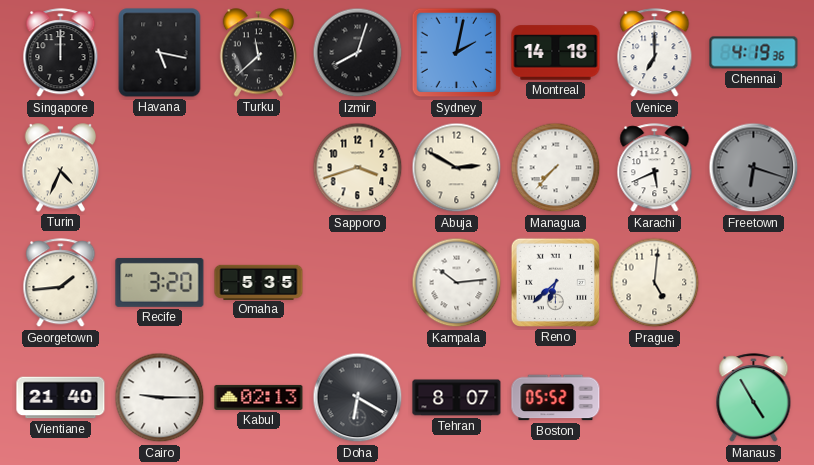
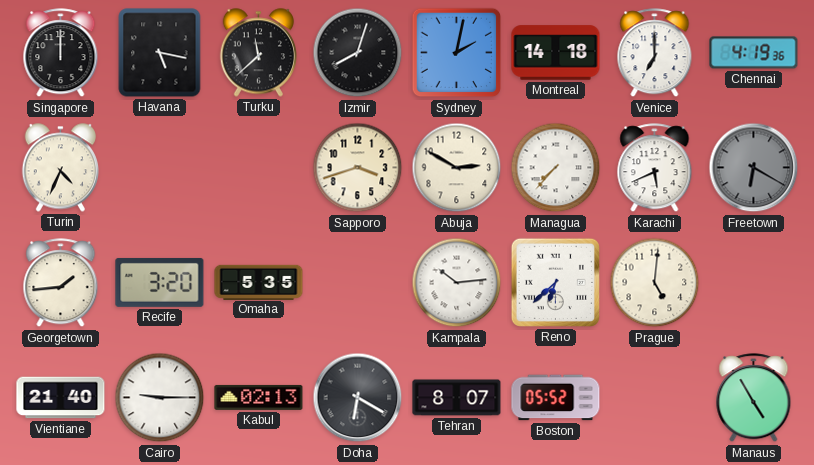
Freetown: 6:18 -> 6:20 (754, 168)
